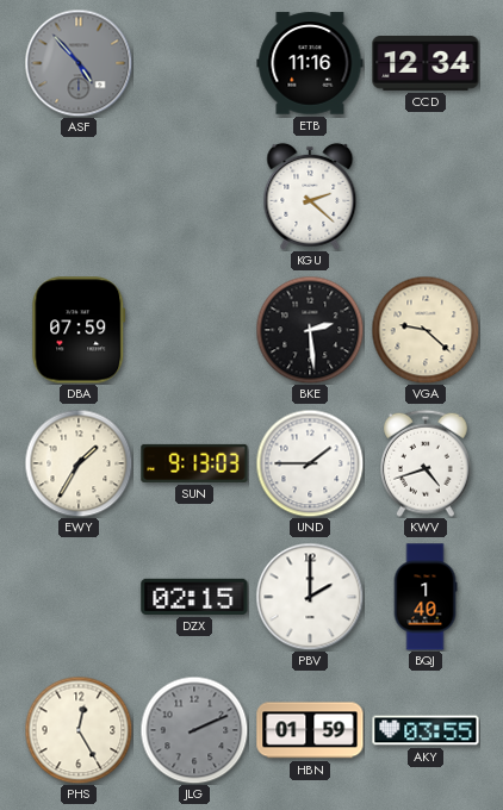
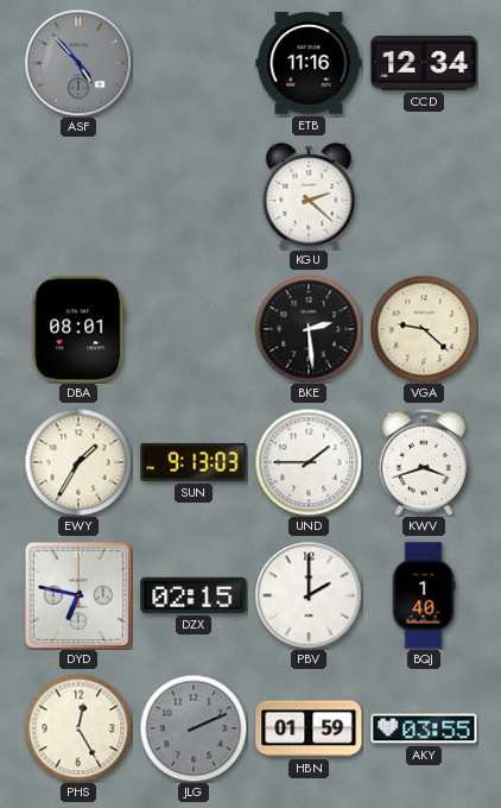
DBA: 07:59 -> 08:01 (78, 329)
KWV: 4:42 -> 3:42 (425, 462)
DYD: none -> 6:47 (78, 595)
